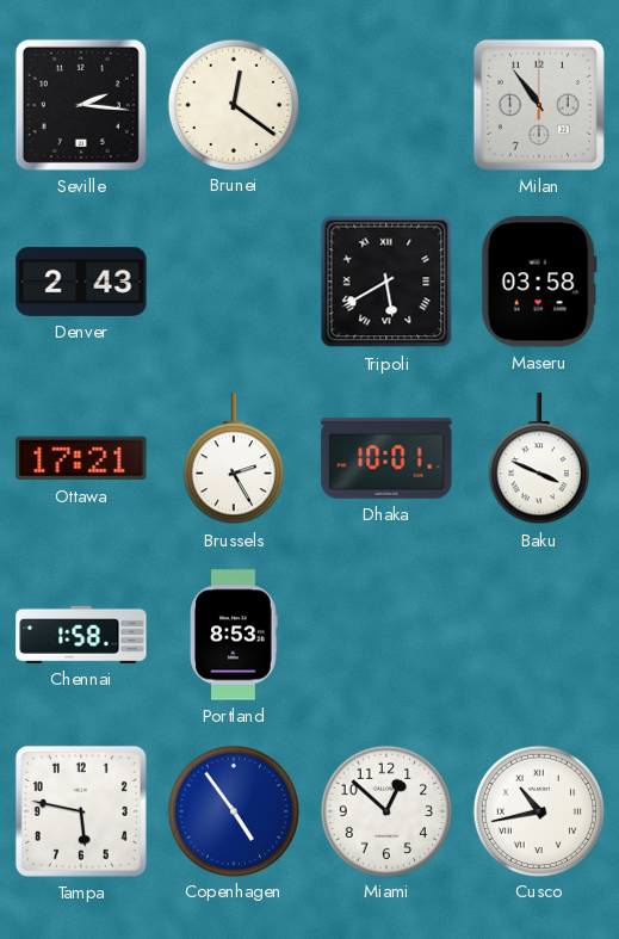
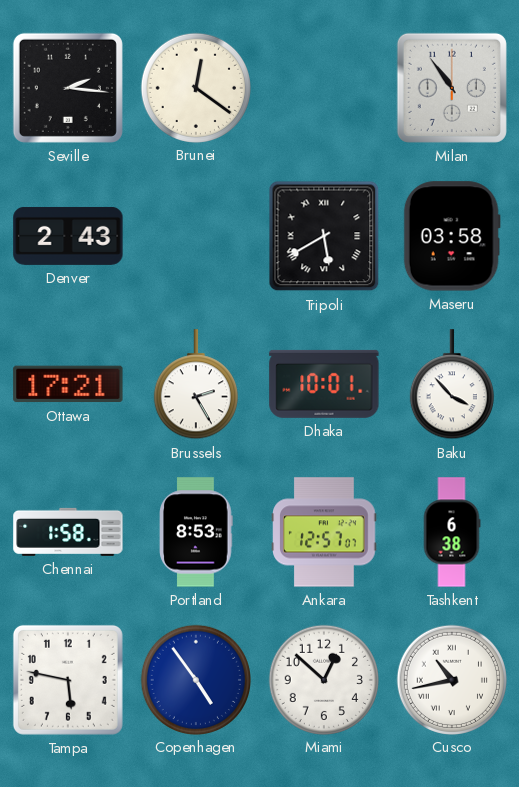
Baku: 3:49 -> 3:53 (452, 385)
Ankara: none -> 12:57 (324, 532)
Tashkent: none -> 6:38 (452, 532)
